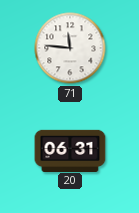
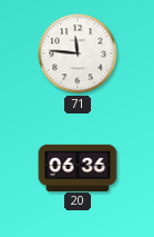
20: 06:31 -> 06:36 (78, 167)
